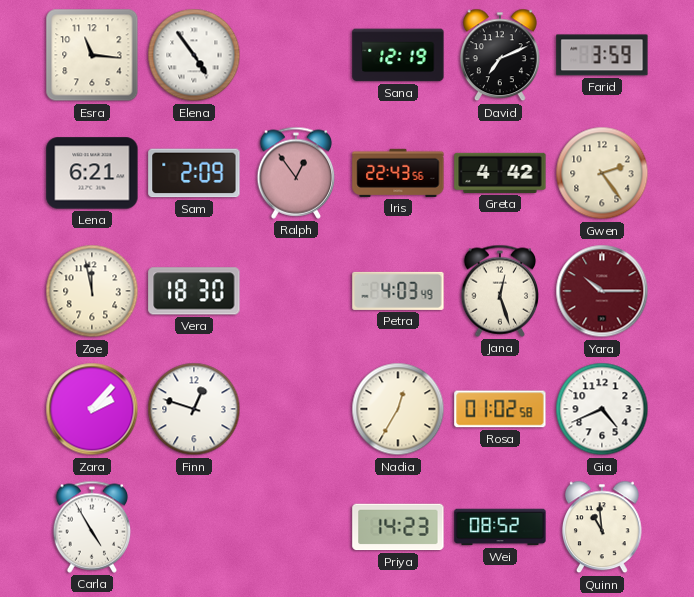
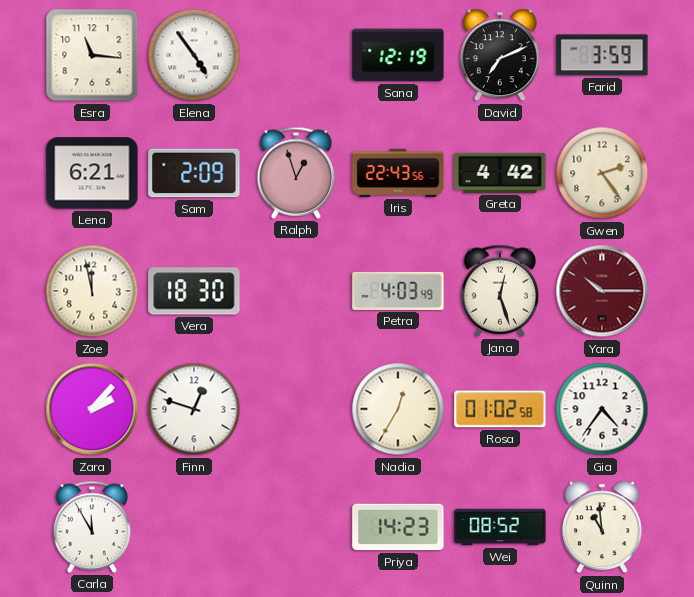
Ralph: 12:54 -> 12:57 (296, 173)
Gia: 4:41 -> 4:36 (602, 409)
Carla: 4:55 -> 11:55 (92, 527)
